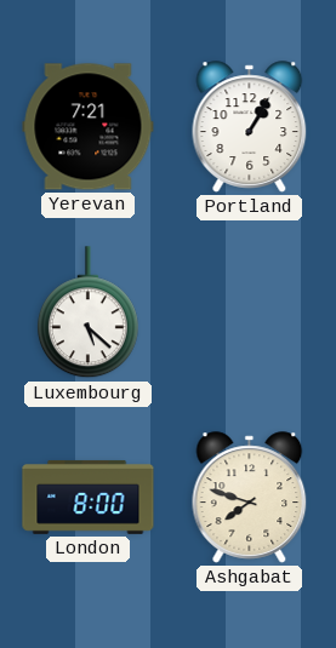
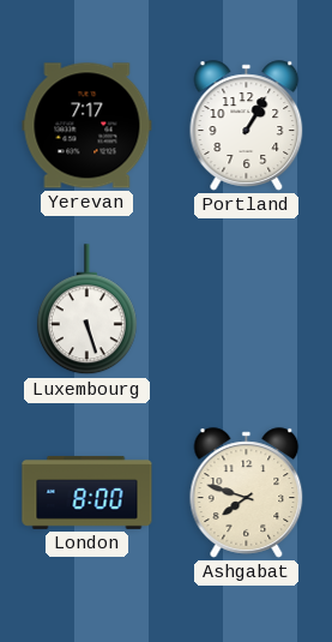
Yerevan: 7:21 -> 7:17 (87, 126)
Luxembourg: 5:22 -> 5:27 (86, 310)
